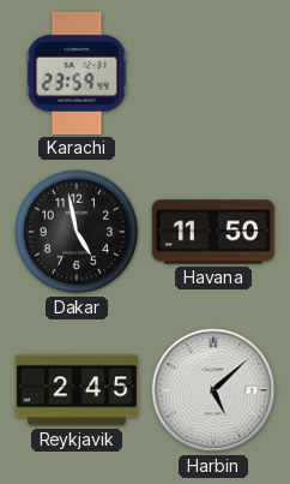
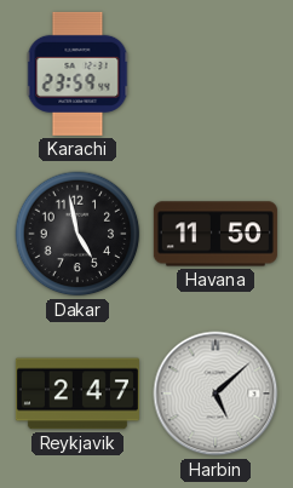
Reykjavik: 2:45 -> 2:47 (77, 394)
